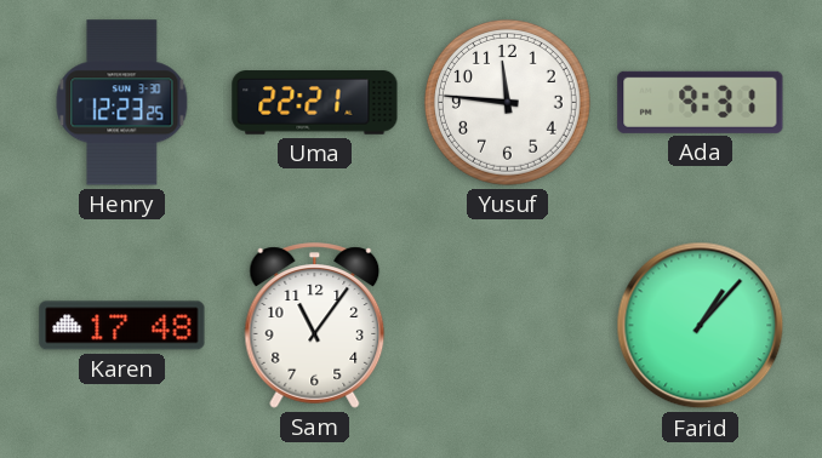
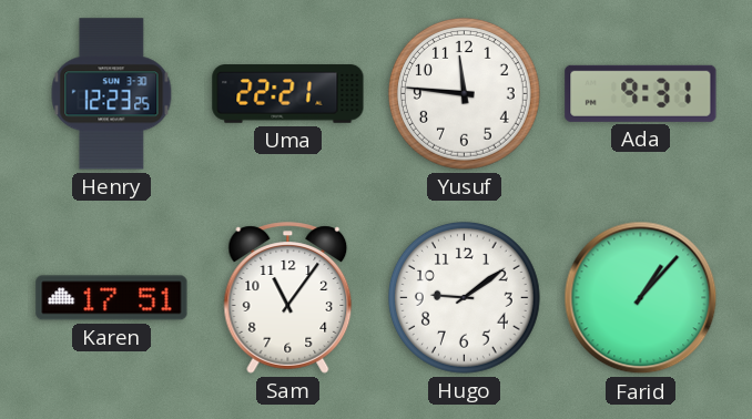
Karen: 17:48 -> 17:51 (112, 298)
Hugo: none -> 9:09 (464, 297)
